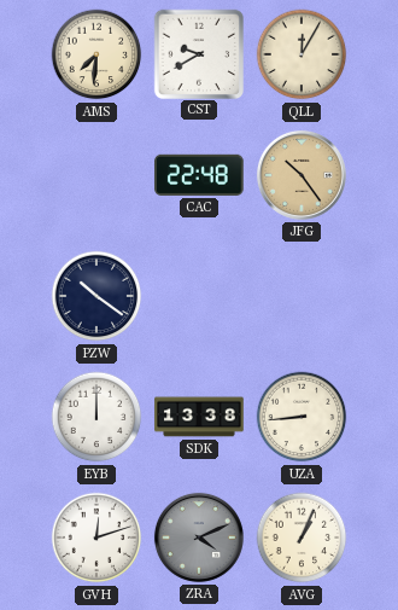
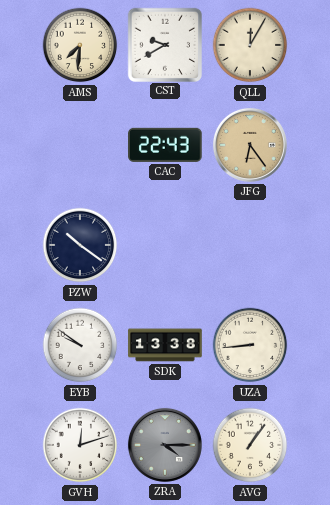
CAC: 22:48 -> 22:43 (165, 145)
JFG: 10:24 -> 6:24 (250, 145)
EYB: 12:00 -> 9:51 (80, 345)
ZRA: 4:11 -> 4:15 (165, 445)
AVG: 1:04 -> 1:06 (250, 445)
